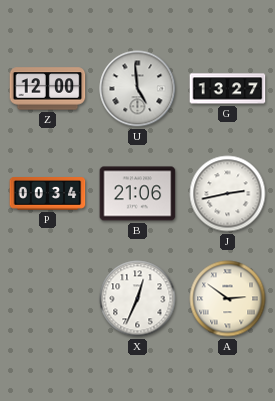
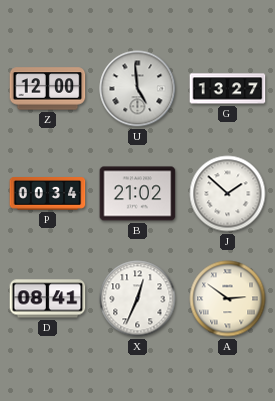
B: 21:06 -> 21:02 (138, 194)
J: 2:43 -> 1:52 (228, 194)
D: none -> 08:41 (48, 299)
